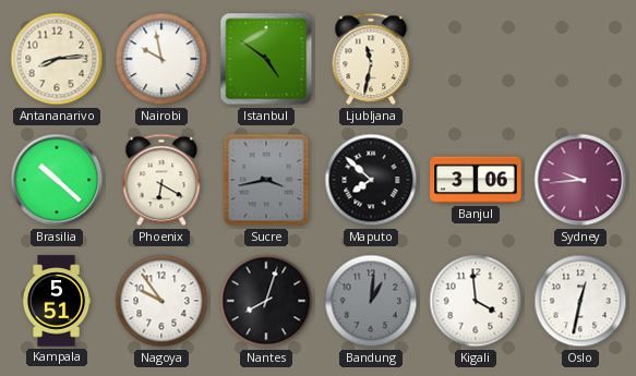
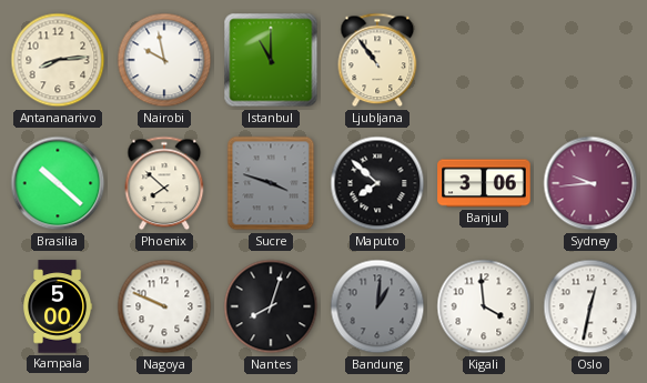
Istanbul: 4:51 -> 11:00 (271, 60)
Ljubljana: 11:32 -> 10:54 (377, 60)
Phoenix: 6:20 -> 7:52 (164, 183)
Sucre: 3:43 -> 3:48 (271, 183)
Kampala: 5:51 -> 5:00 (59, 306)
Nagoya: 9:54 -> 9:49 (164, 306)
